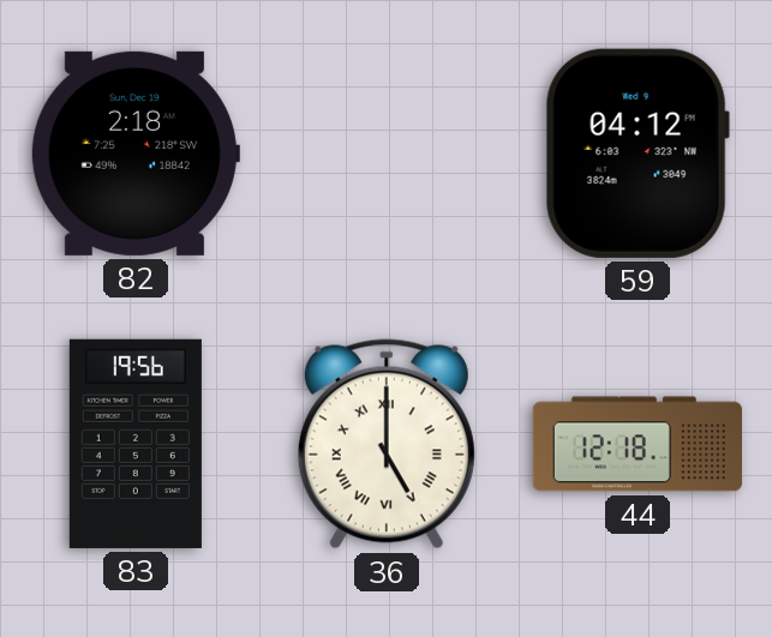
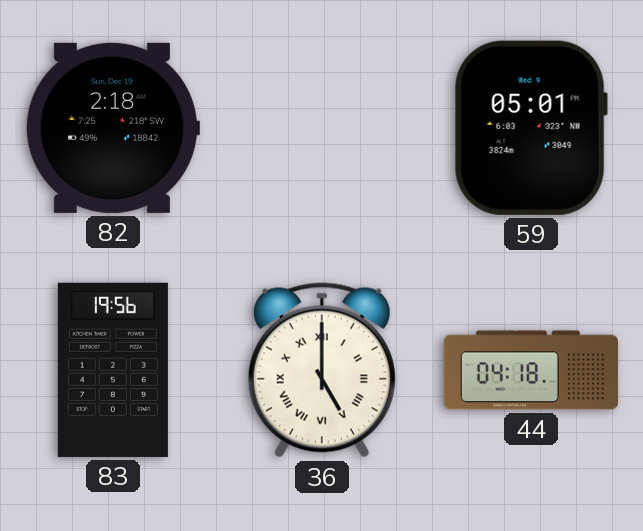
59: 04:12 -> 05:01 (531, 128)
44: 12:18 -> 04:18 (531, 370)
